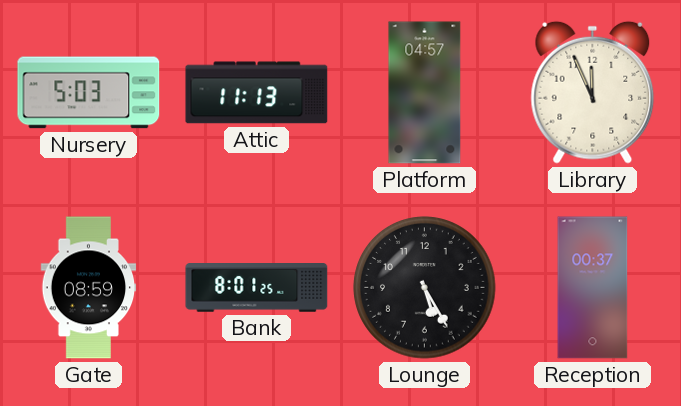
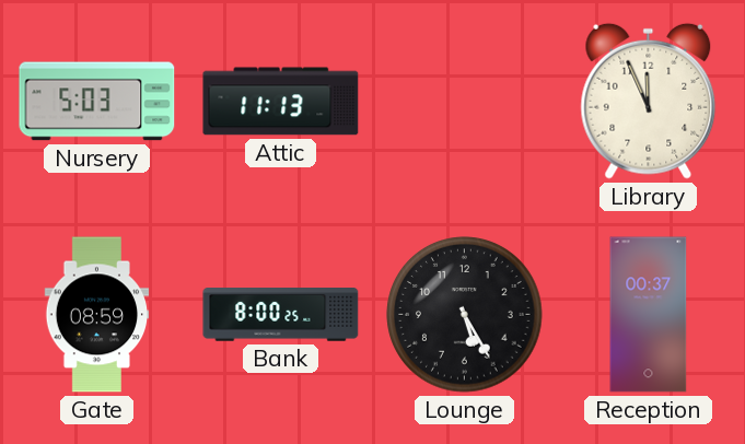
Platform: 04:57 -> none (425, 93)
Bank: 8:01 -> 8:00 (281, 315)
